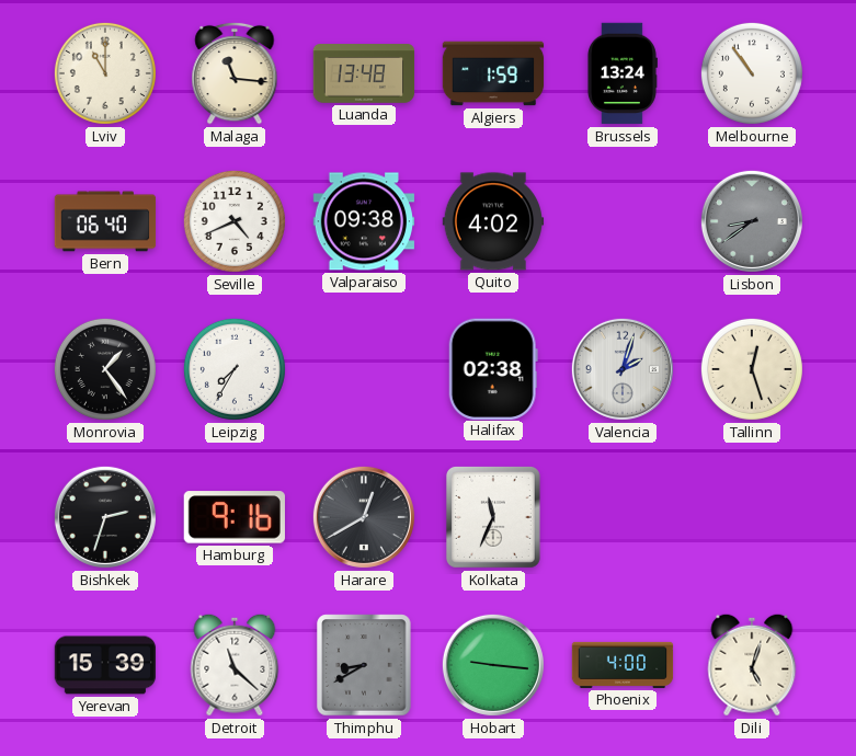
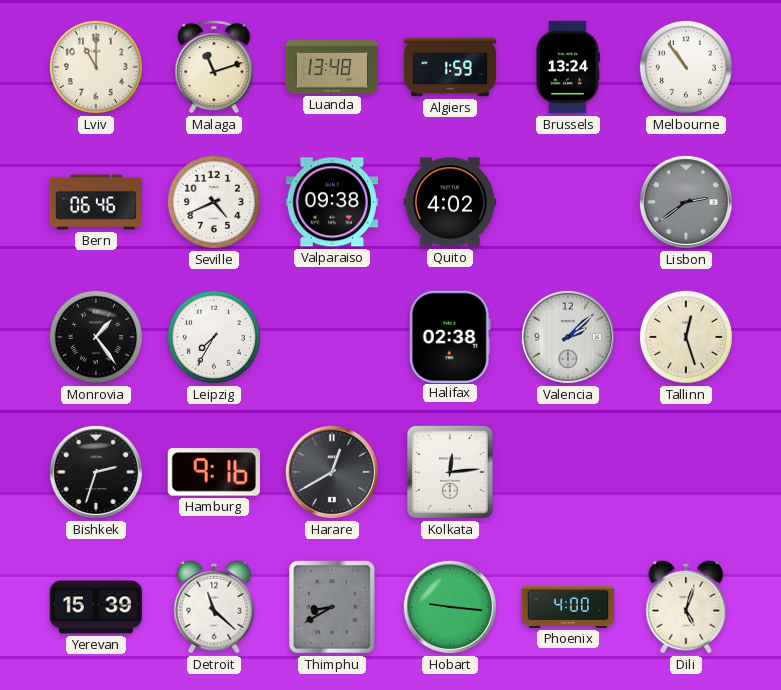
Malaga: 11:16 -> 11:12 (214, 67)
Bern: 06:40 -> 06:46 (96, 202)
Lisbon: 8:39 -> 2:39 (686, 202)
Valencia: 2:03 -> 2:08 (568, 337)
Kolkata: 11:34 -> 12:14 (450, 472)
